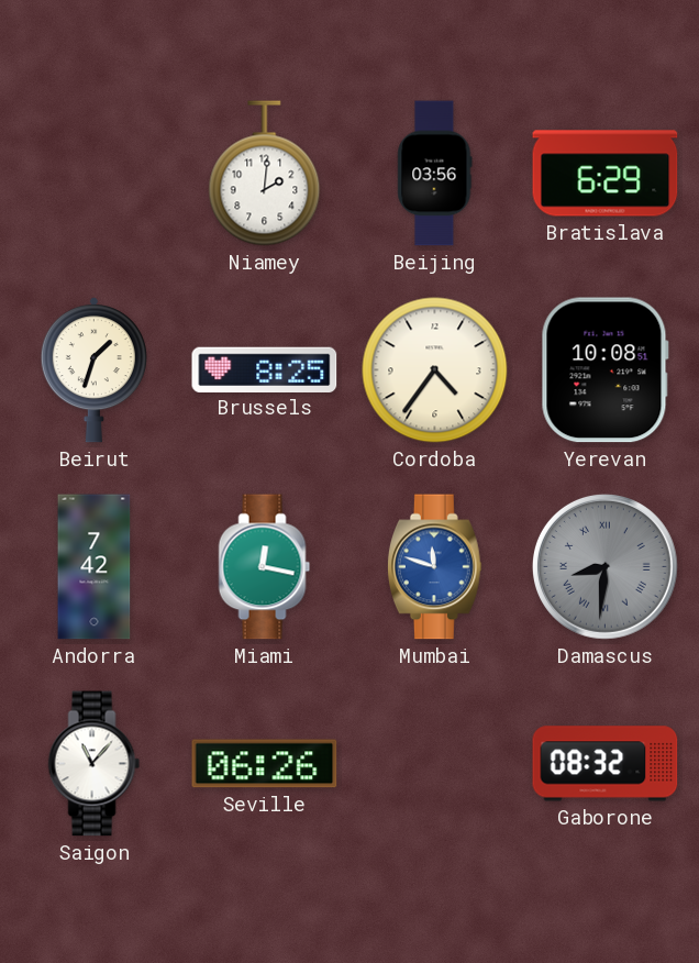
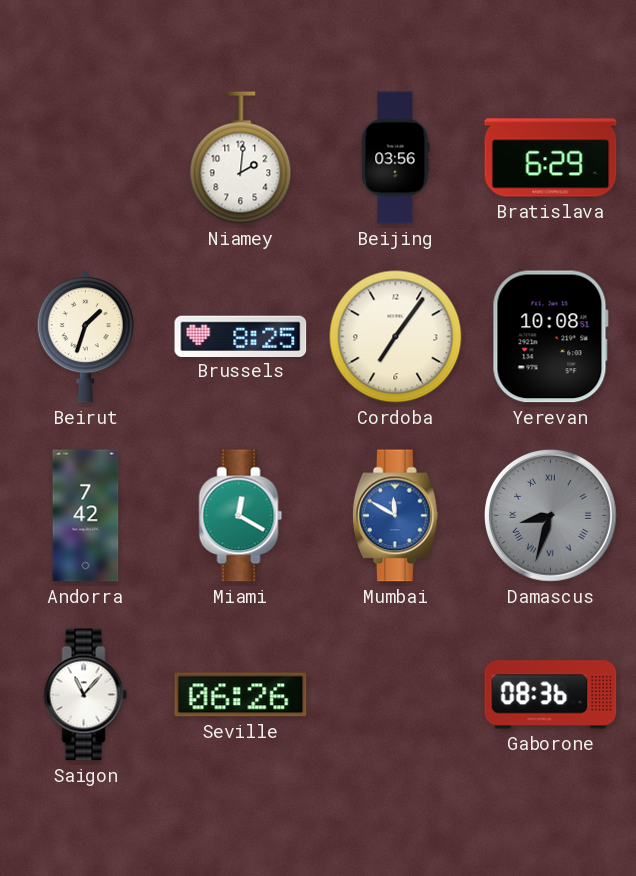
Cordoba: 4:36 -> 7:06 (396, 337)
Miami: 12:17 -> 12:20 (241, 516)
Mumbai: 11:48 -> 11:50 (395, 516)
Damascus: 8:31 -> 8:33 (550, 515)
Gaborone: 08:32 -> 08:36 (551, 695)
